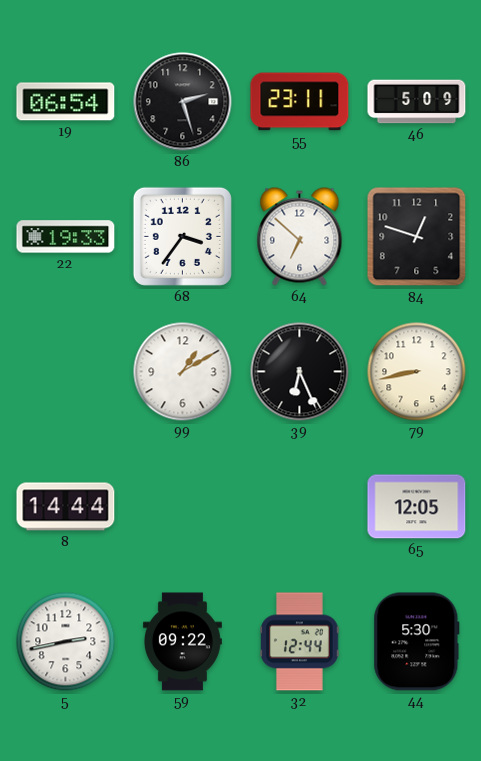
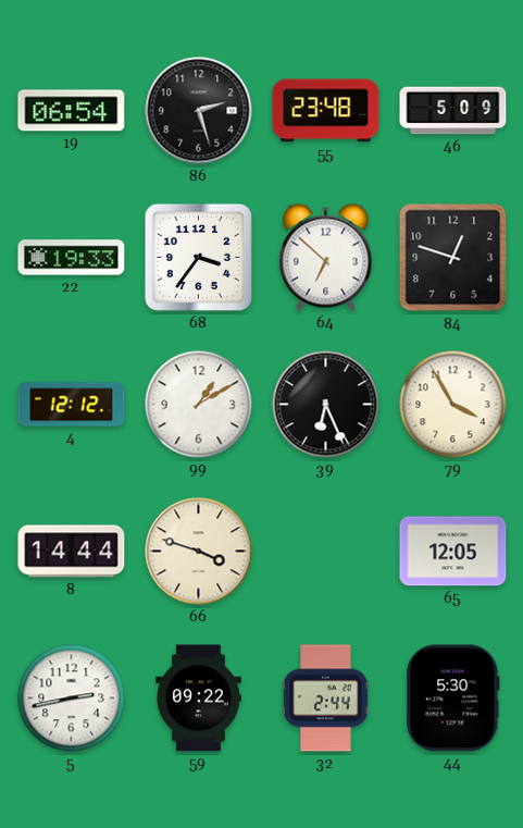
55: 23:11 -> 23:48 (326, 111)
4: none -> 12:12 (72, 405)
79: 8:43 -> 3:55 (453, 405)
66: none -> 3:48 (199, 552)
32: 12:44 -> 2:44 (326, 699)
